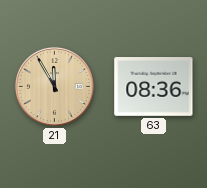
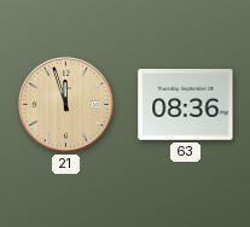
21: 11:55 -> 11:57 (65, 104)
